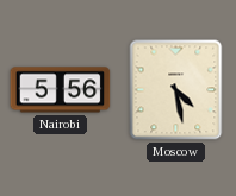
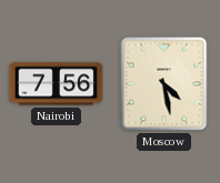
Nairobi: 5:56 -> 7:56 (57, 84)
